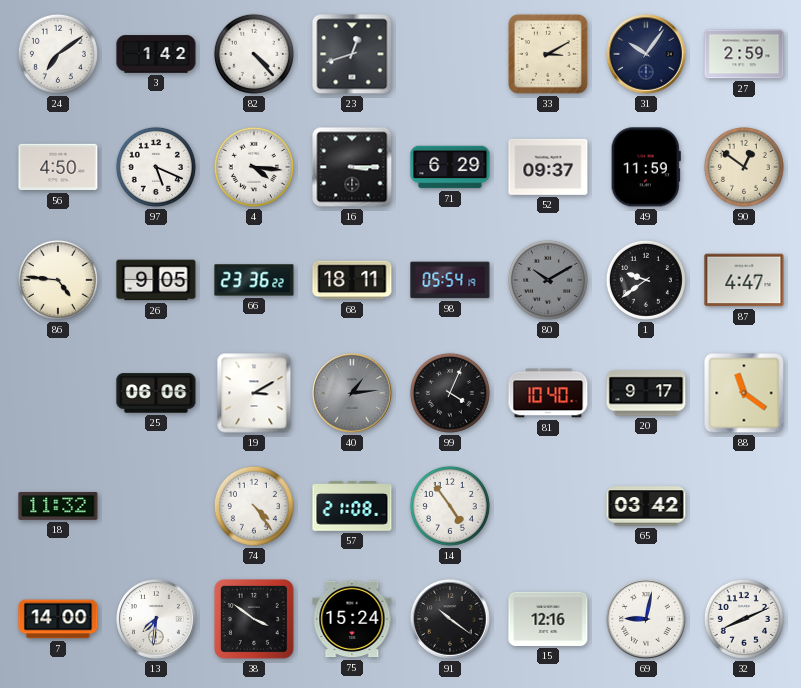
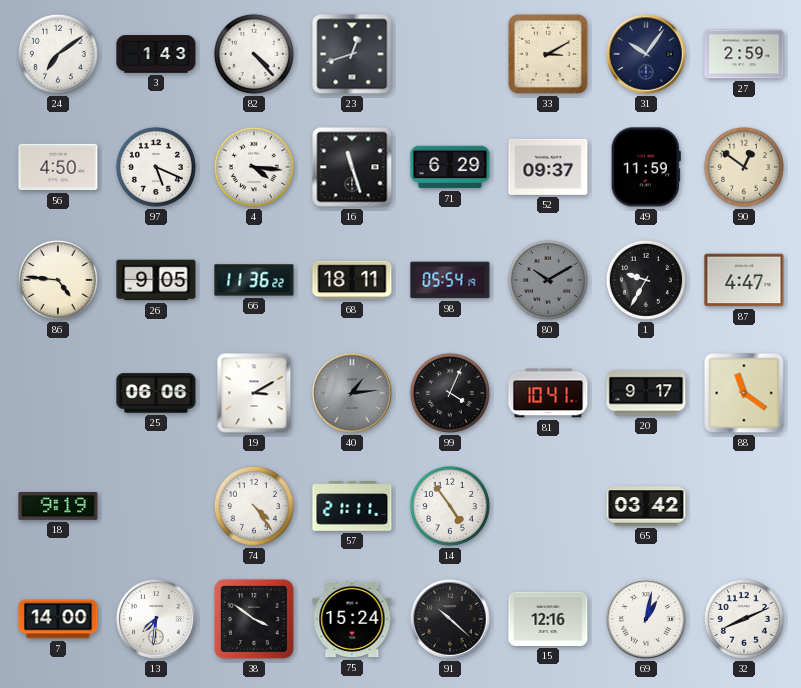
3: 1:42 -> 1:43 (156, 54)
16: 3:15 -> 11:27 (352, 167)
66: 23:36 -> 11:36 (254, 280)
1: 9:39 -> 9:35 (646, 280)
81: 10:40 -> 10:41 (548, 393)
18: 11:32 -> 9:19 (58, 506)
57: 21:08 -> 21:11 (352, 506)
91: 10:21 -> 10:22 (450, 619)
69: 9:02 -> 1:02 (646, 619)
